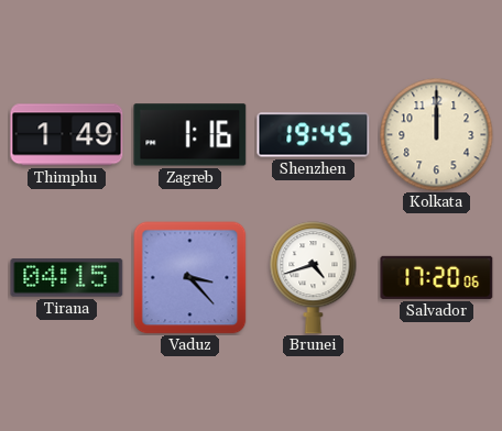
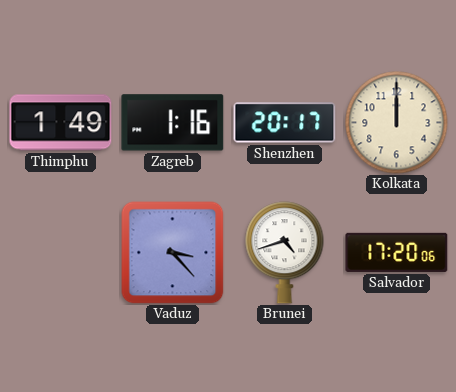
Shenzhen: 19:45 -> 20:17 (285, 123)
Tirana: 04:15 -> none (67, 278)
